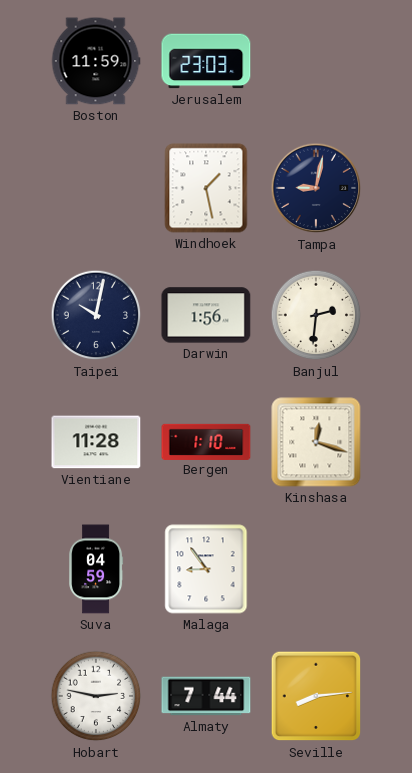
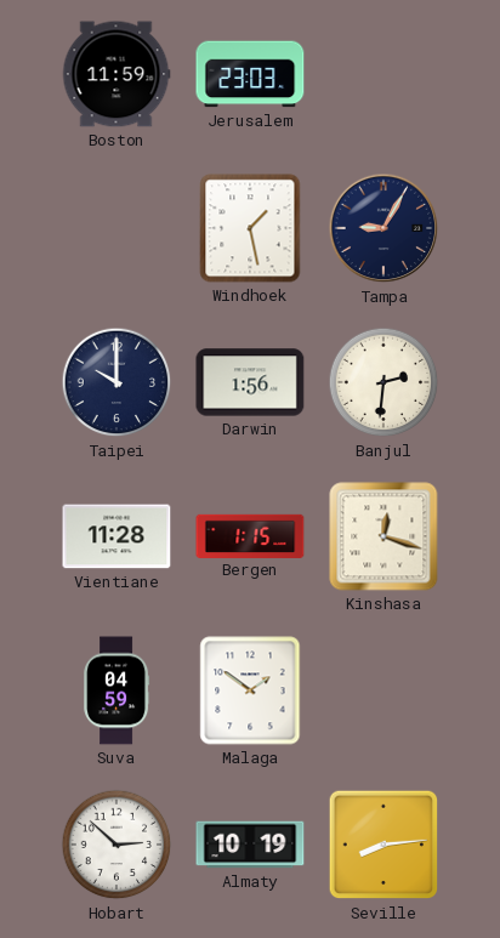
Tampa: 9:02 -> 9:05 (383, 228)
Taipei: 10:02 -> 10:00 (117, 382)
Bergen: 1:10 -> 1:15 (250, 535)
Malaga: 8:54 -> 1:51 (250, 690)
Hobart: 2:47 -> 2:52 (117, 845)
Almaty: 7:44 -> 10:19 (250, 845)
